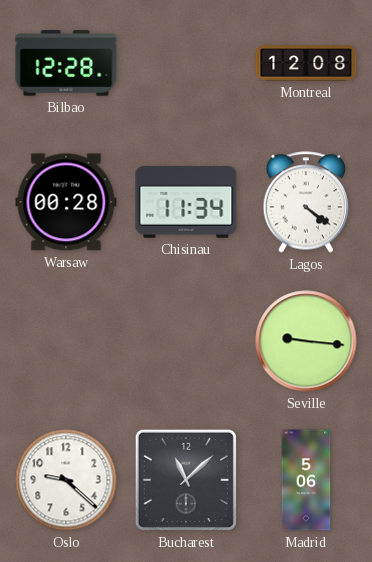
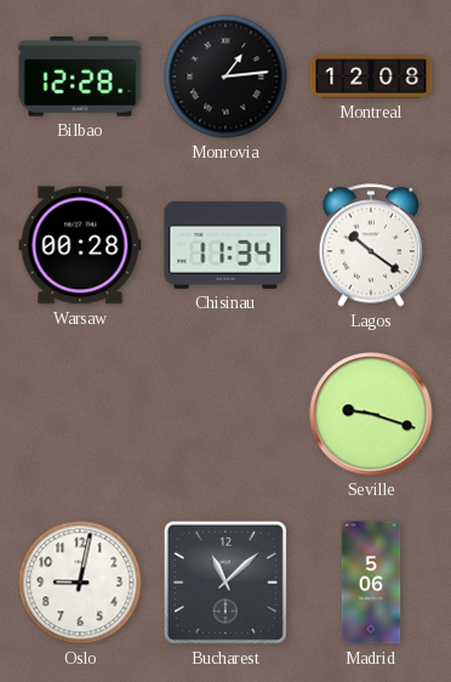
Monrovia: none -> 1:14 (225, 76)
Lagos: 4:21 -> 10:21 (371, 245)
Seville: 9:16 -> 9:18 (371, 414)
Oslo: 9:22 -> 9:02 (80, 582)
